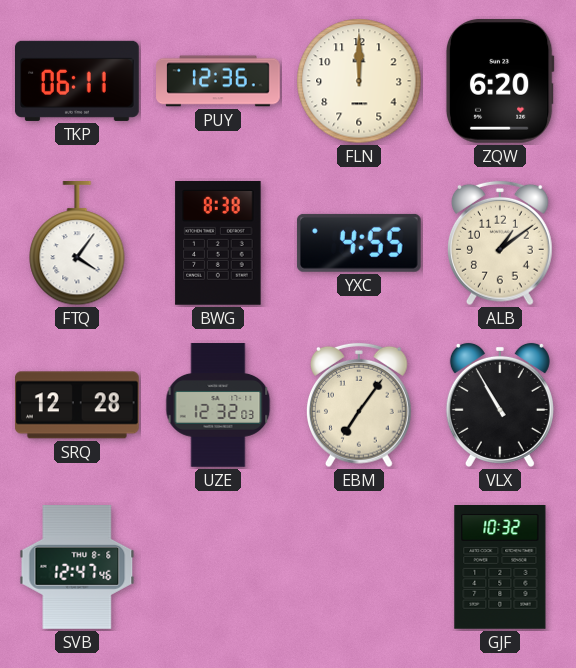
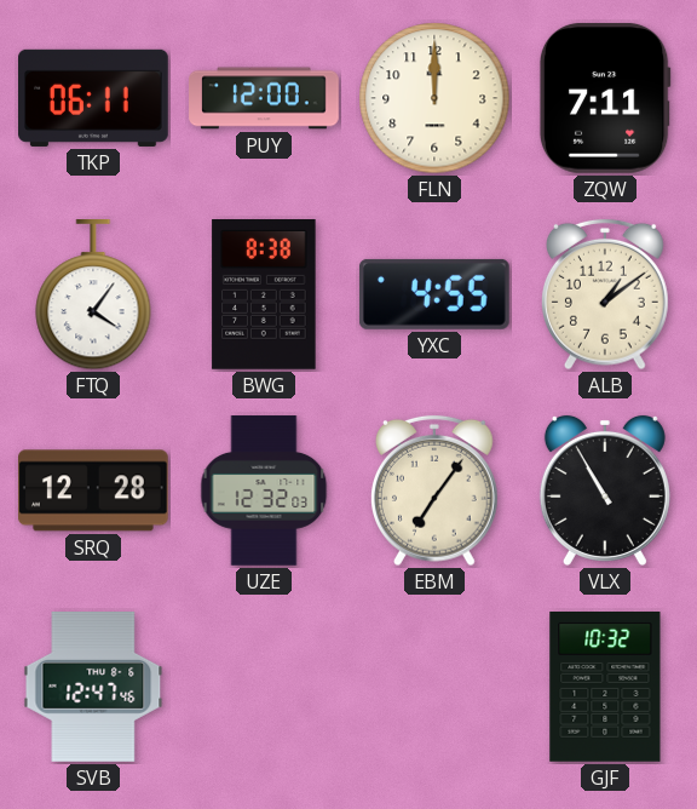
PUY: 12:36 -> 12:00 (264, 98)
ZQW: 6:20 -> 7:11 (605, 98)
